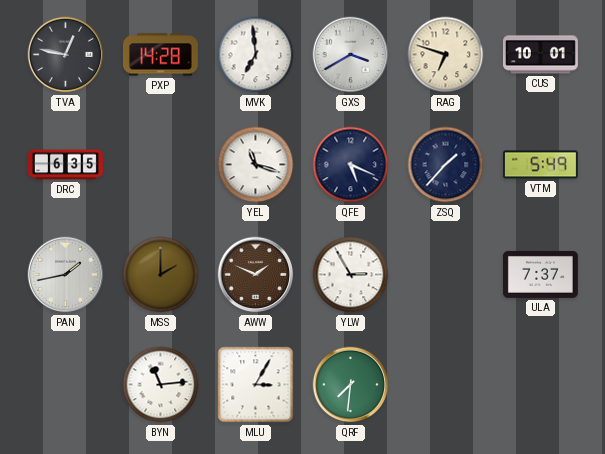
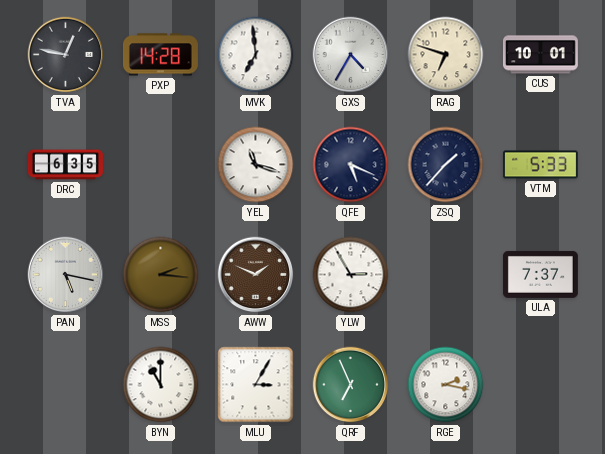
GXS: 3:40 -> 4:35 (351, 55)
VTM: 5:49 -> 5:33 (540, 165)
PAN: 1:43 -> 5:17 (66, 275)
MSS: 2:00 -> 2:16 (161, 275)
BYN: 11:14 -> 11:00 (161, 385)
QRF: 7:31 -> 6:56 (351, 385)
RGE: none -> 2:17 (446, 385)
